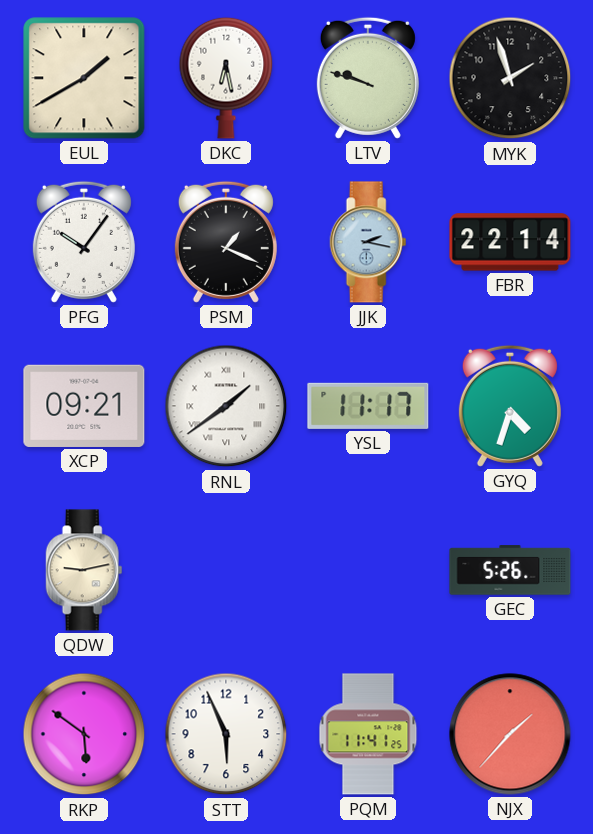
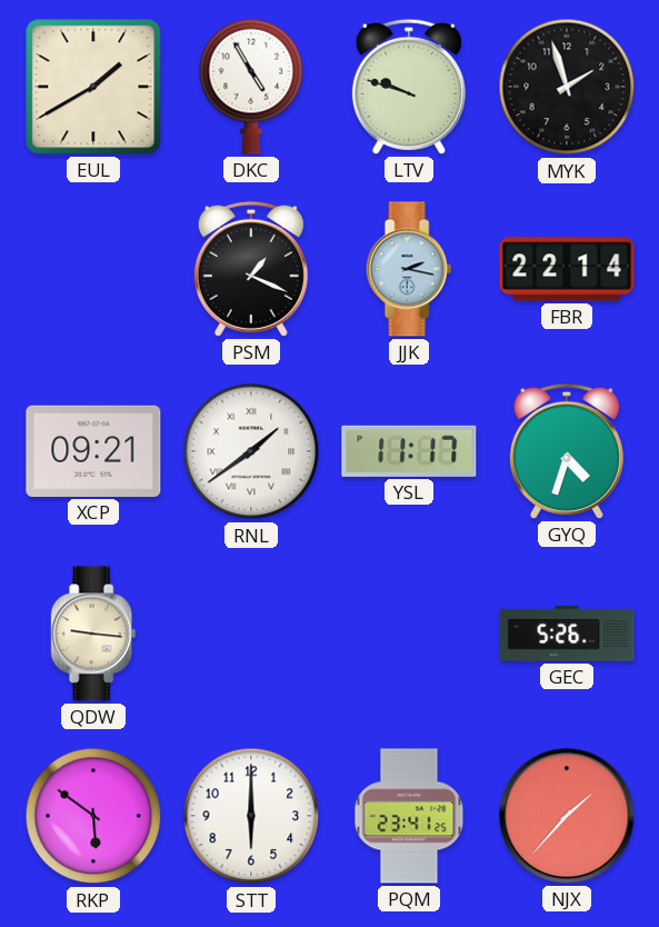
DKC: 6:28 -> 4:55 (251, 87)
PFG: 10:06 -> none (84, 242)
QDW: 9:13 -> 9:16 (93, 634)
STT: 5:56 -> 6:00 (251, 816)
PQM: 11:41 -> 23:41 (409, 816)
